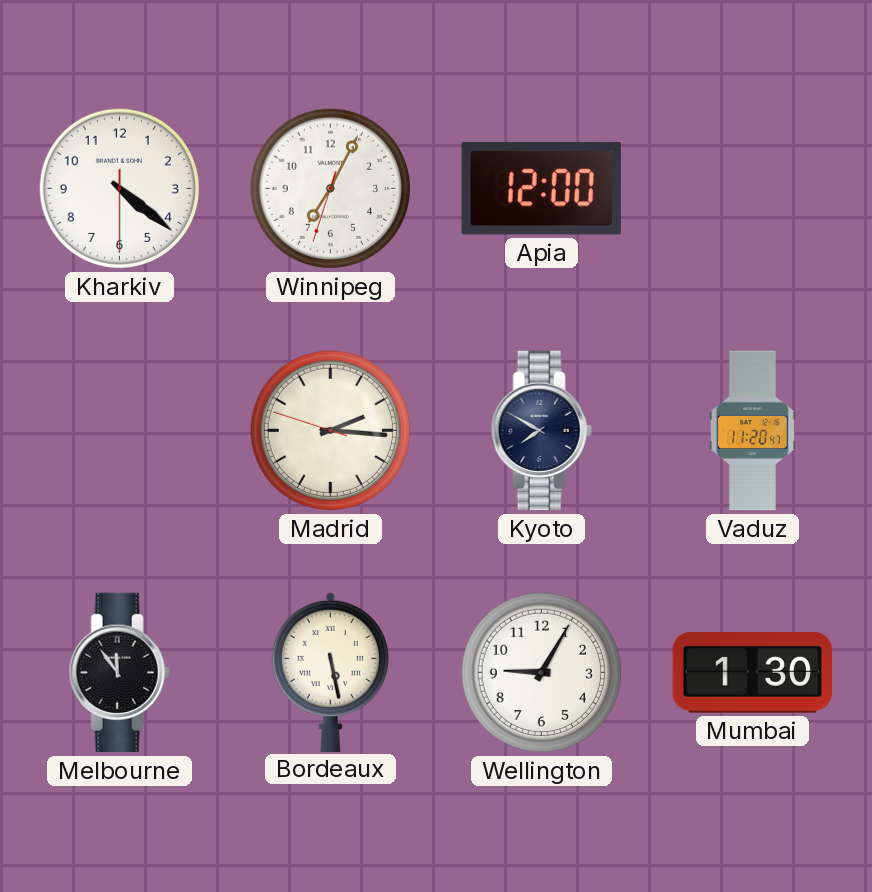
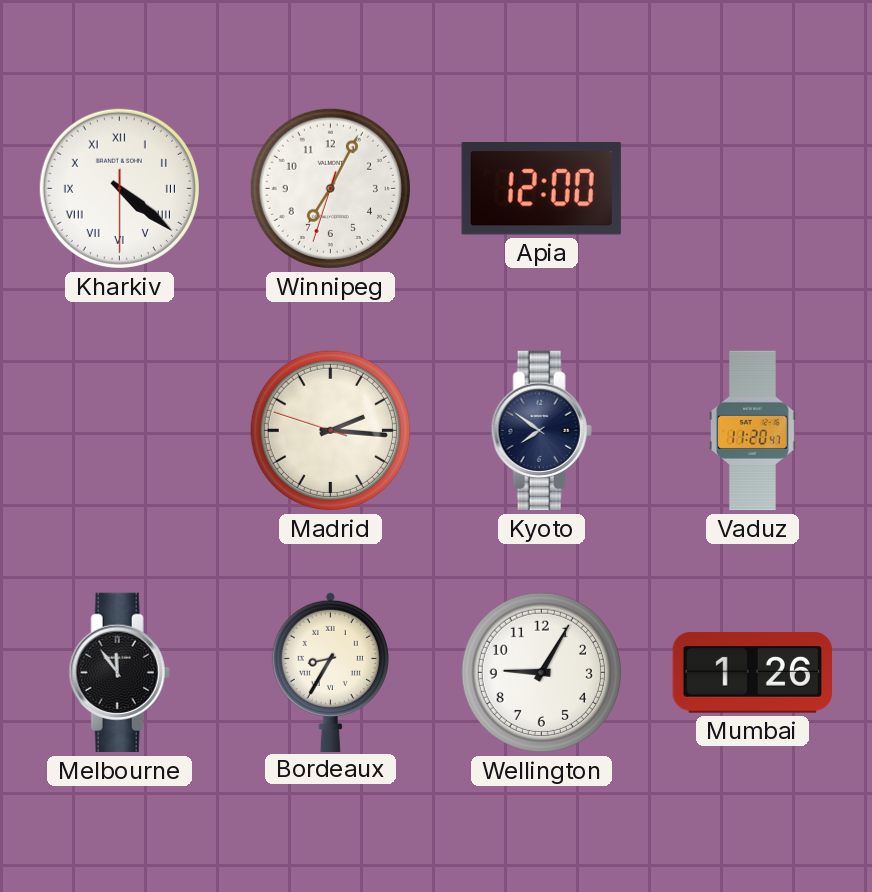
Kharkiv numerals: Arabic -> Roman (119, 188)
Kyoto: 7:50 -> 7:51 (541, 431)
Bordeaux: 5:28 -> 8:35 (330, 671)
Mumbai: 1:30 -> 1:26 (752, 673)
